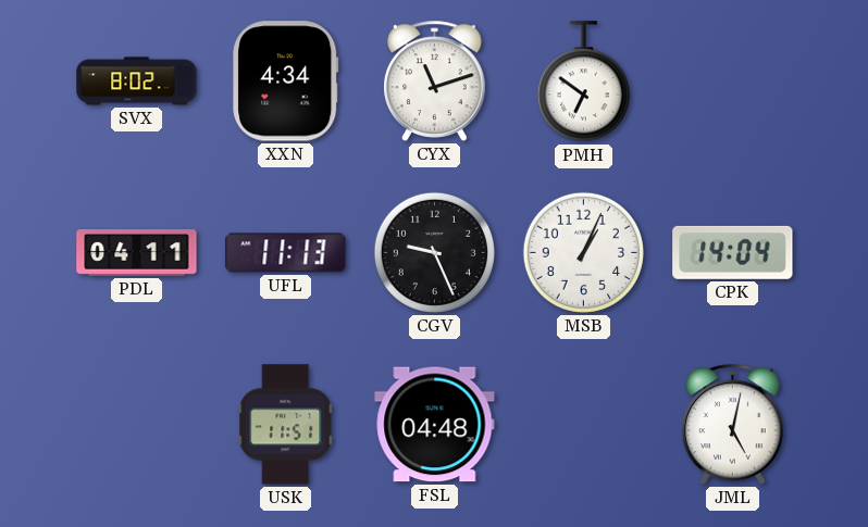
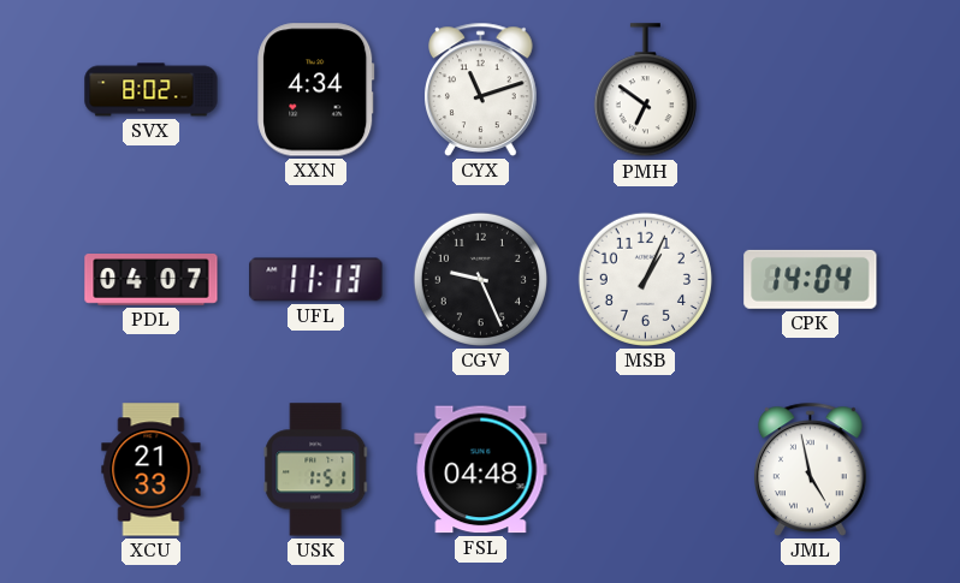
PDL: 04:11 -> 04:07 (152, 280)
XCU: none -> 21:33 (152, 470)
USK: 11:51 -> 1:51 (316, 470)
JML: 5:02 -> 4:58 (811, 469)
